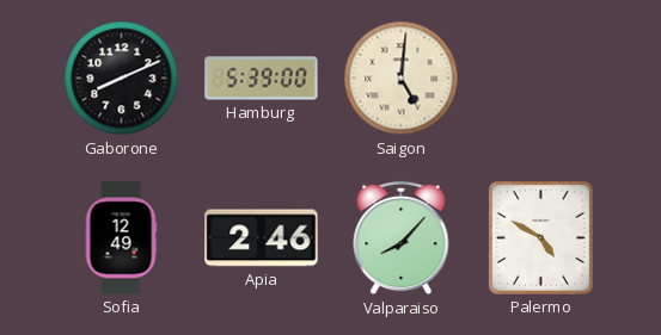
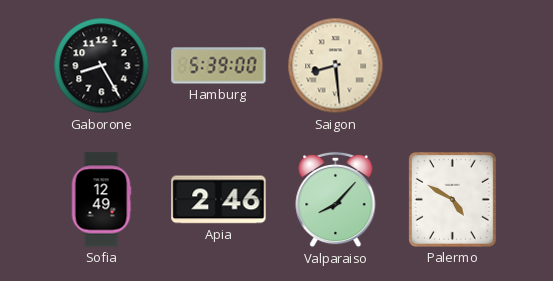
Gaborone: 8:11 -> 8:25 (102, 66)
Saigon: 5:01 -> 8:29 (336, 66)
